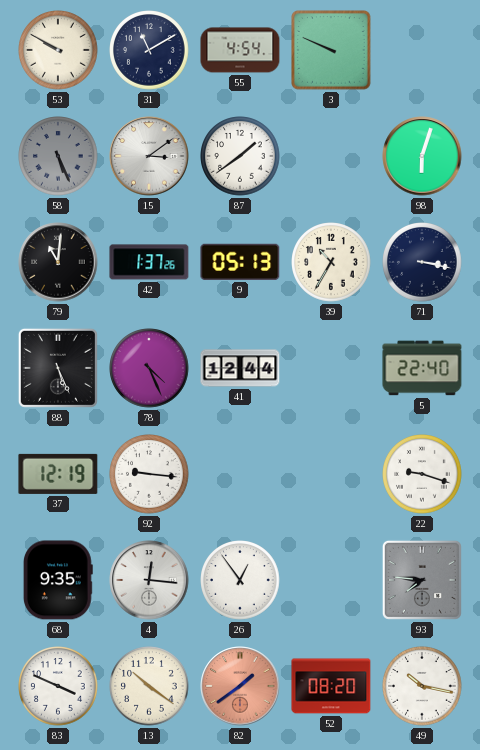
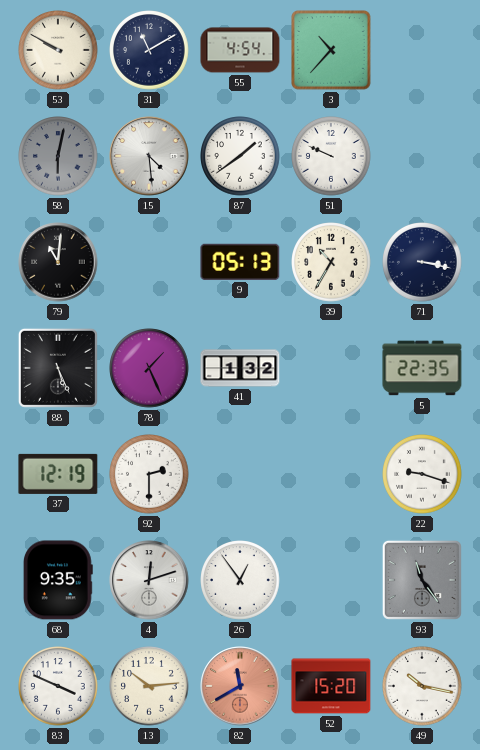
3: 9:49 -> 10:37 (332, 51)
58: 5:26 -> 6:02 (58, 156)
15: 3:09 -> 4:29 (149, 156)
51: none -> 9:49 (331, 156)
98: 6:03 -> none (422, 156)
42: 1:37 -> none (149, 262)
78: 4:26 -> 1:26 (149, 368)
41: 12:44 -> 1:32 (240, 368)
5: 22:40 -> 22:35 (422, 368)
92: 9:16 -> 2:30 (149, 474)
4: 12:16 -> 12:12 (149, 580)
93: 7:46 -> 11:24 (422, 580)
13: 10:21 -> 10:14 (149, 686)
82: 1:39 -> 11:40 (240, 686)
52: 08:20 -> 15:20 (331, 686)
